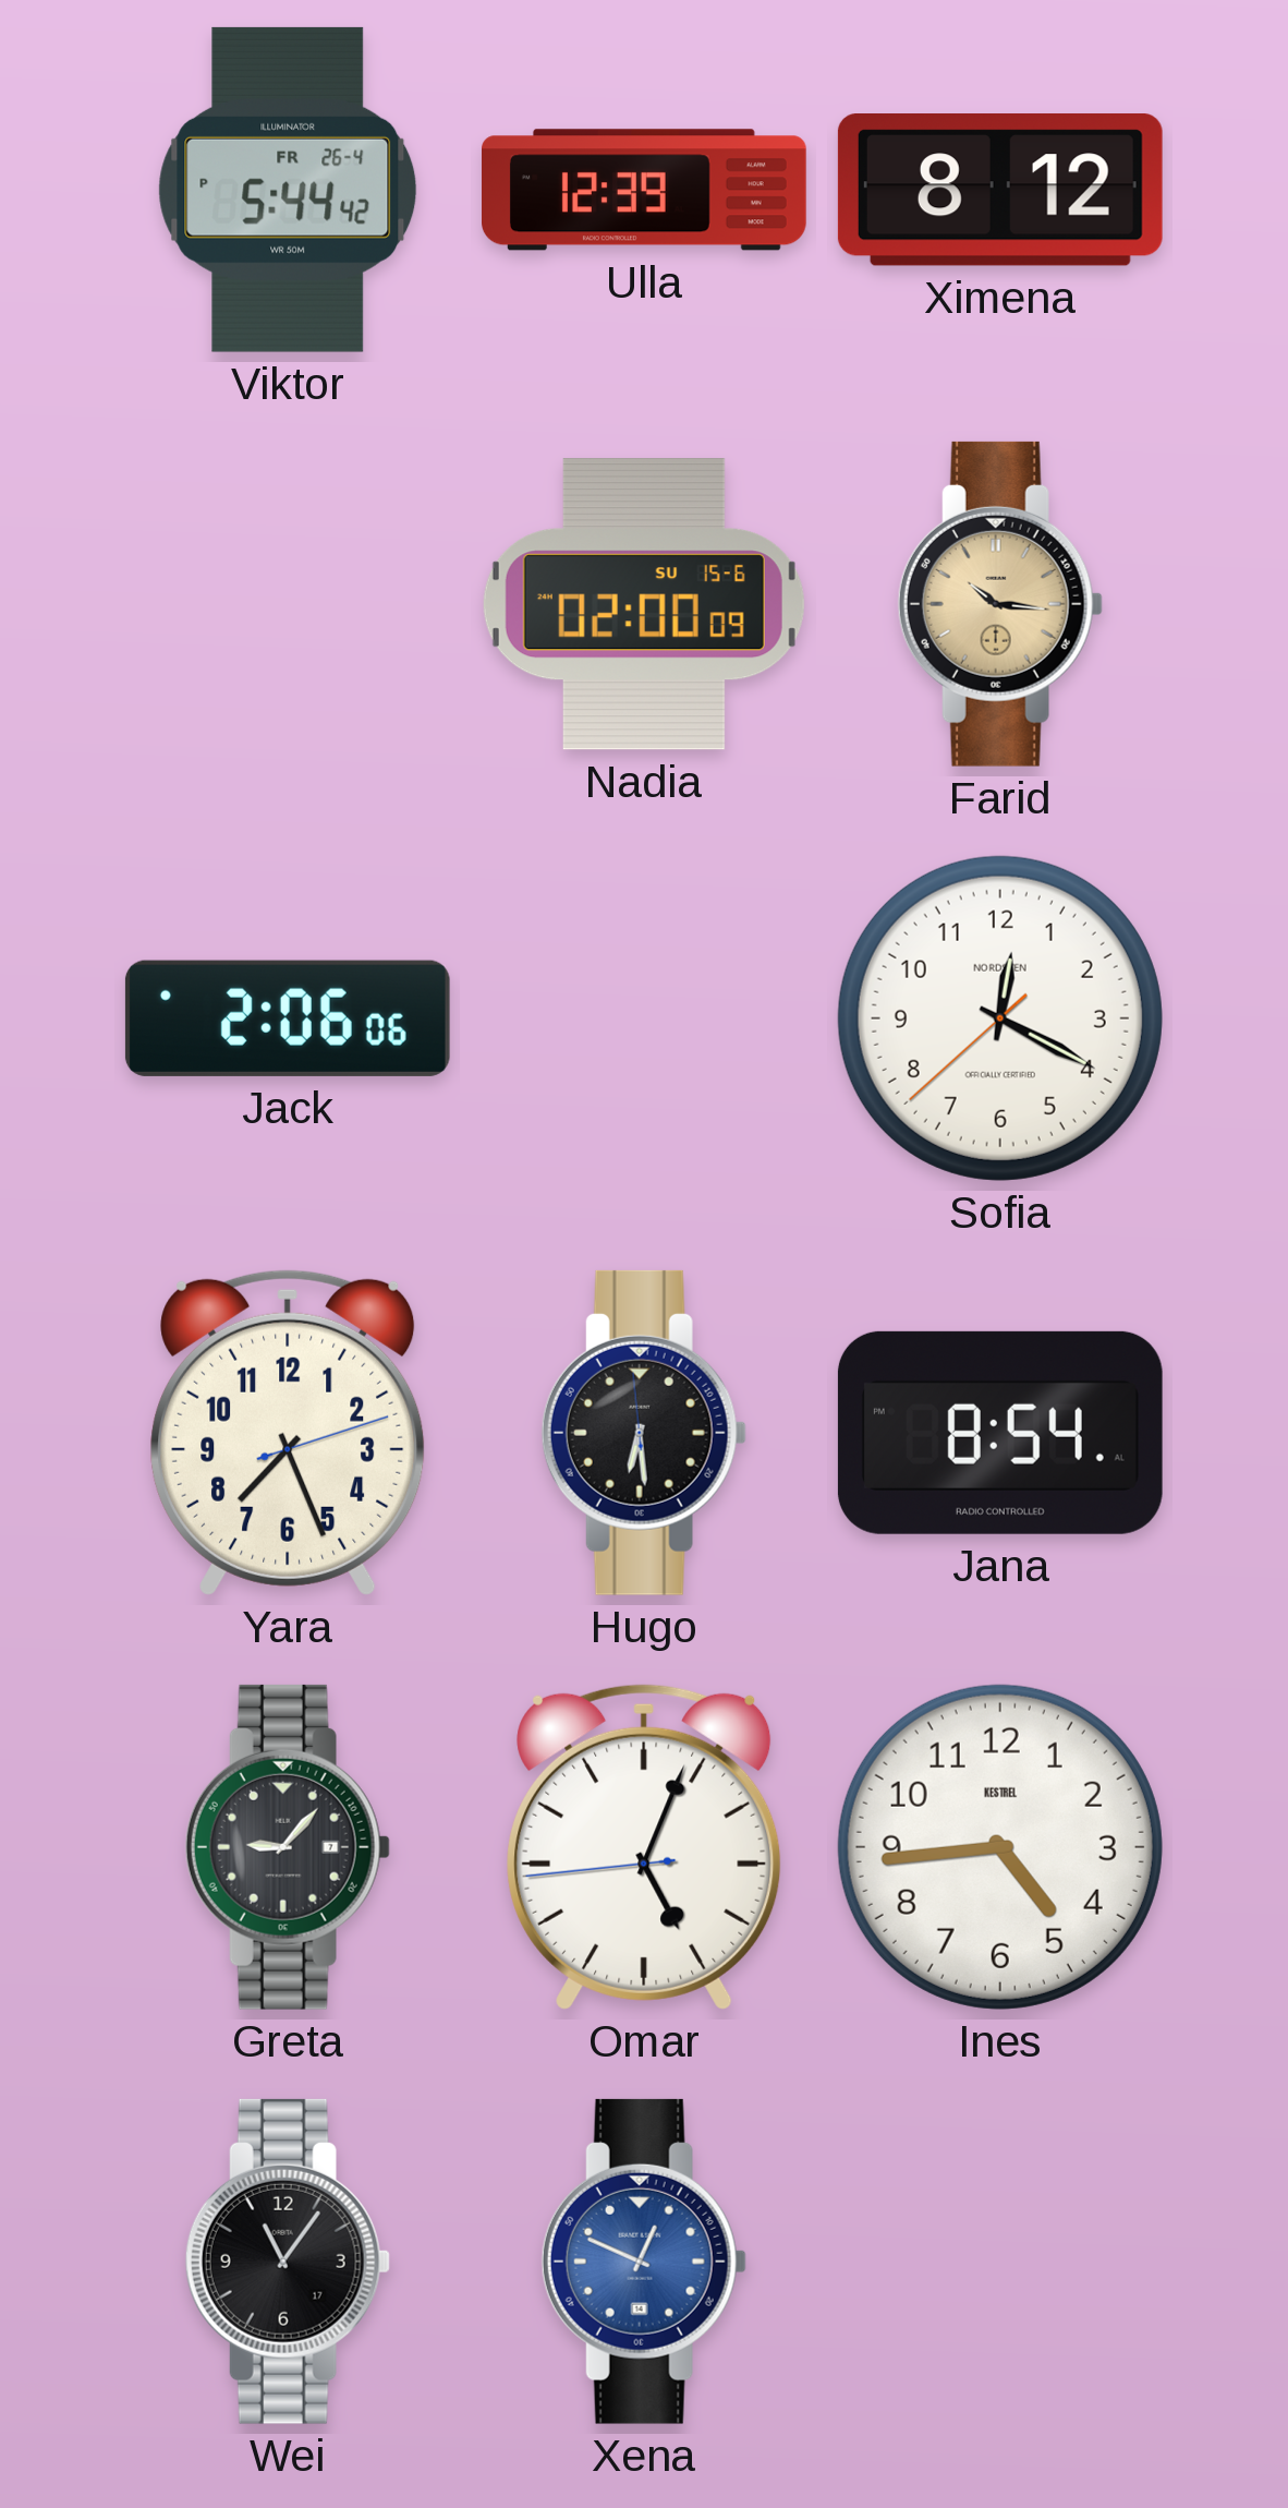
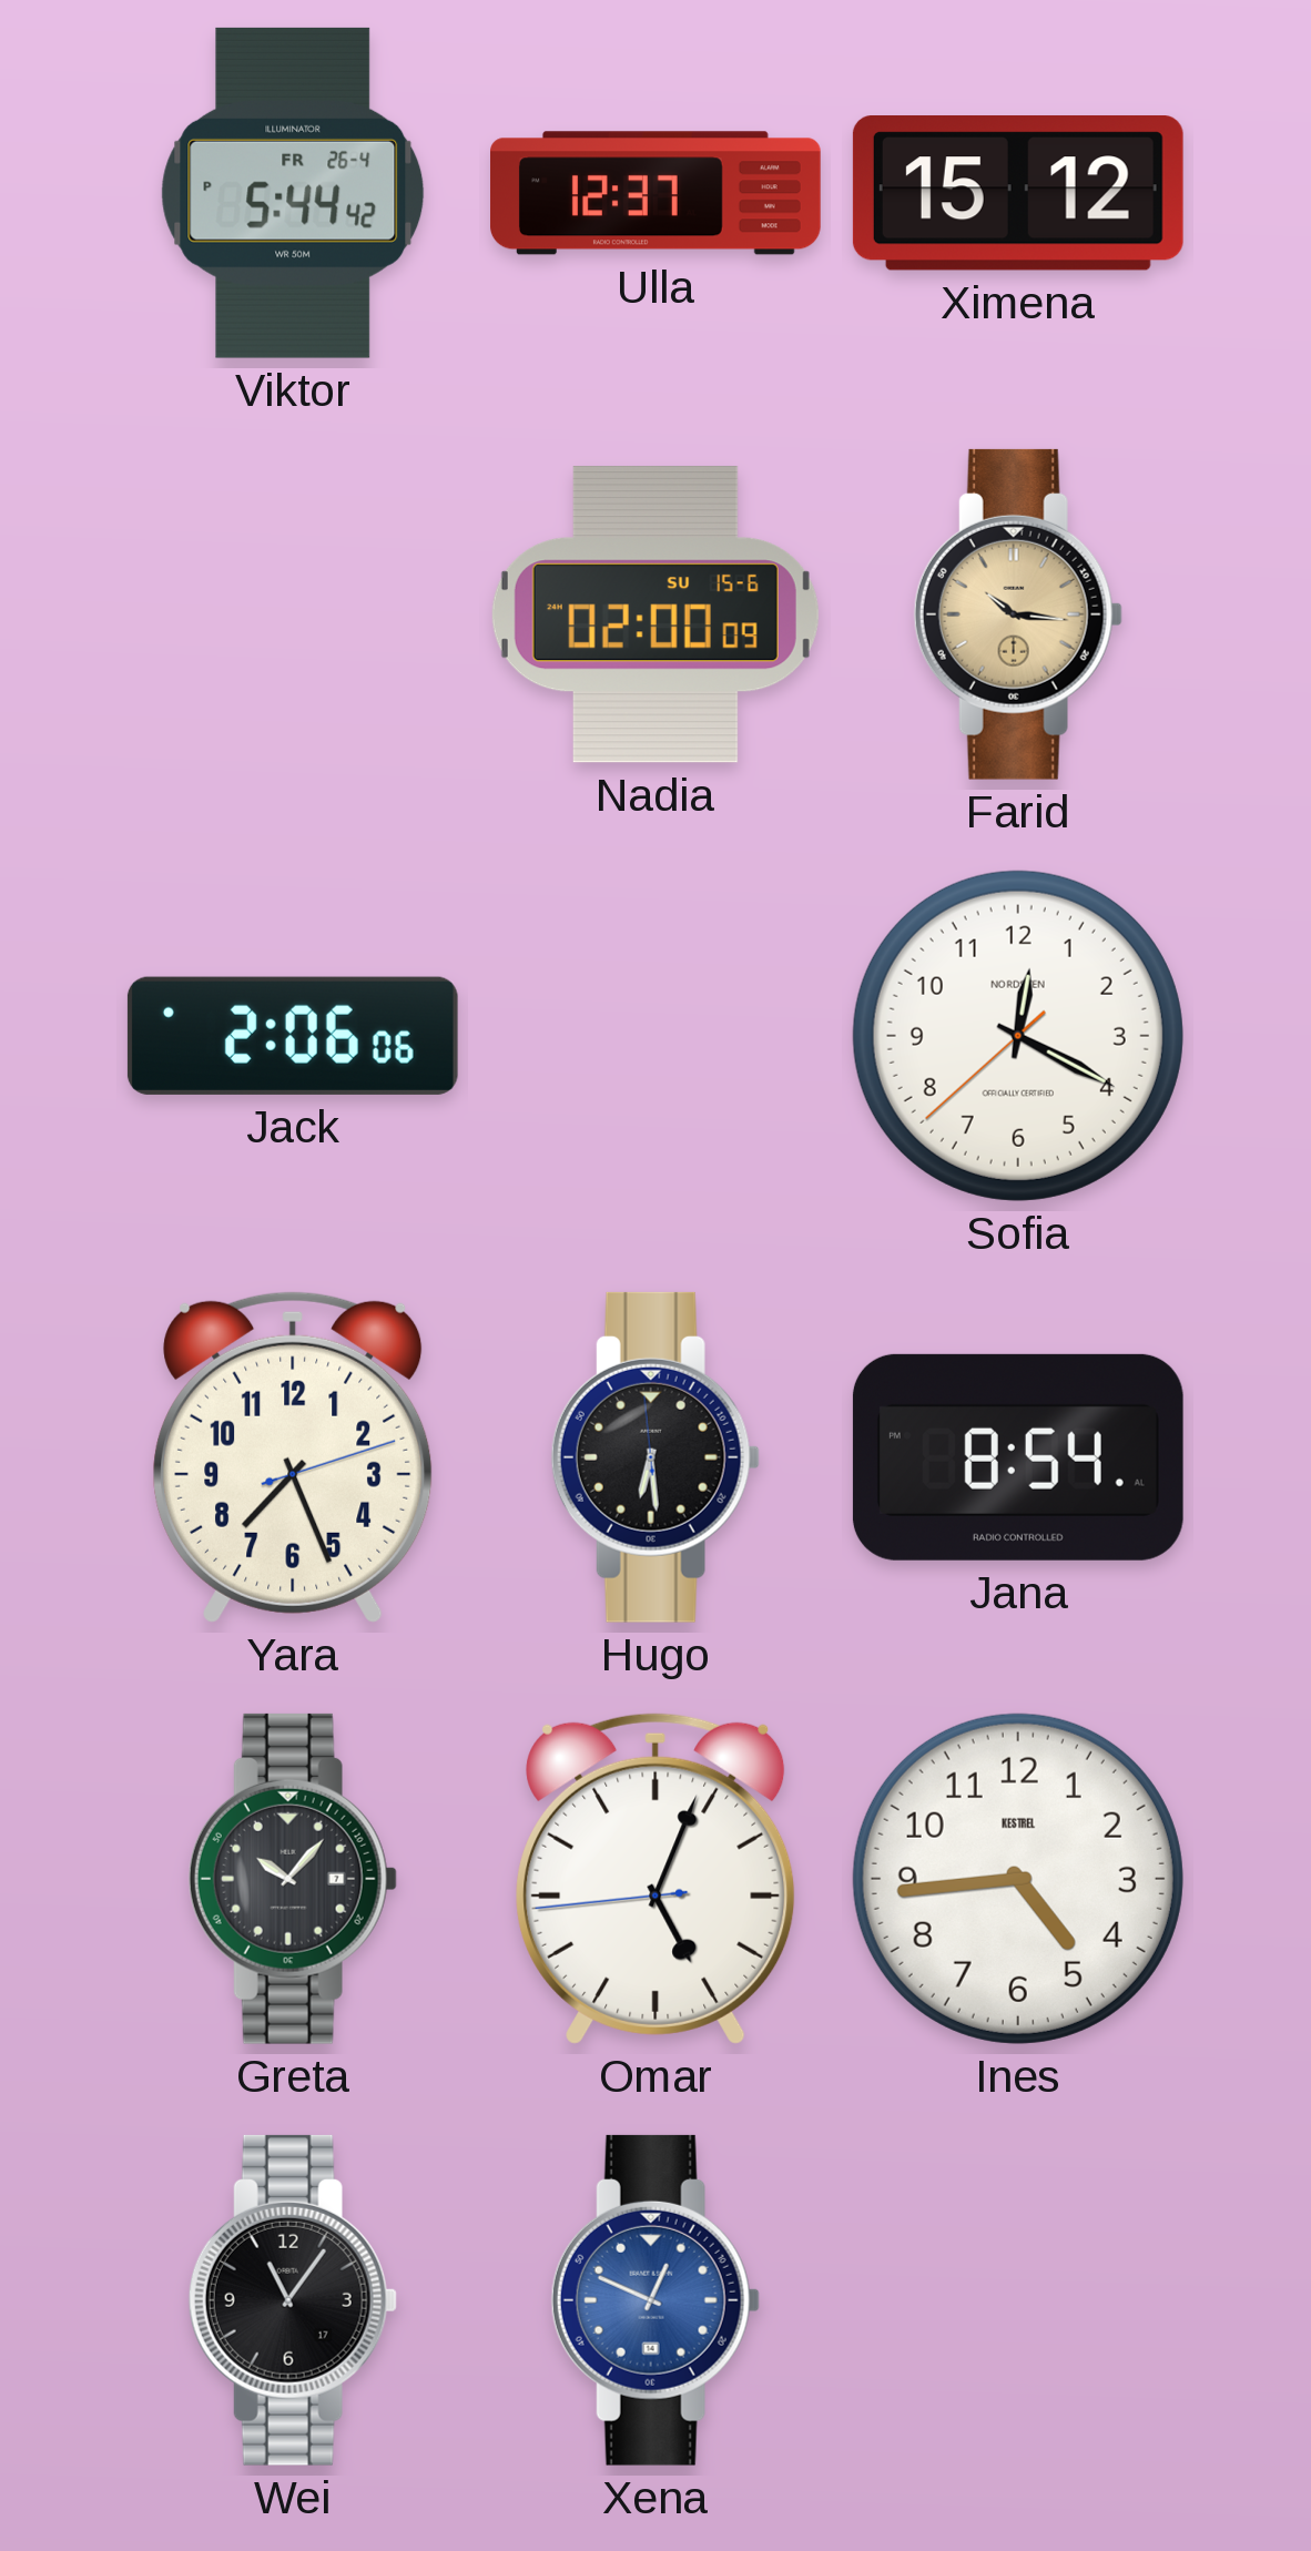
Ulla: 12:39 -> 12:37 (657, 193)
Ximena: 8:12 -> 15:12 (1018, 194)
Greta: 9:07 -> 10:07 (293, 1879)
